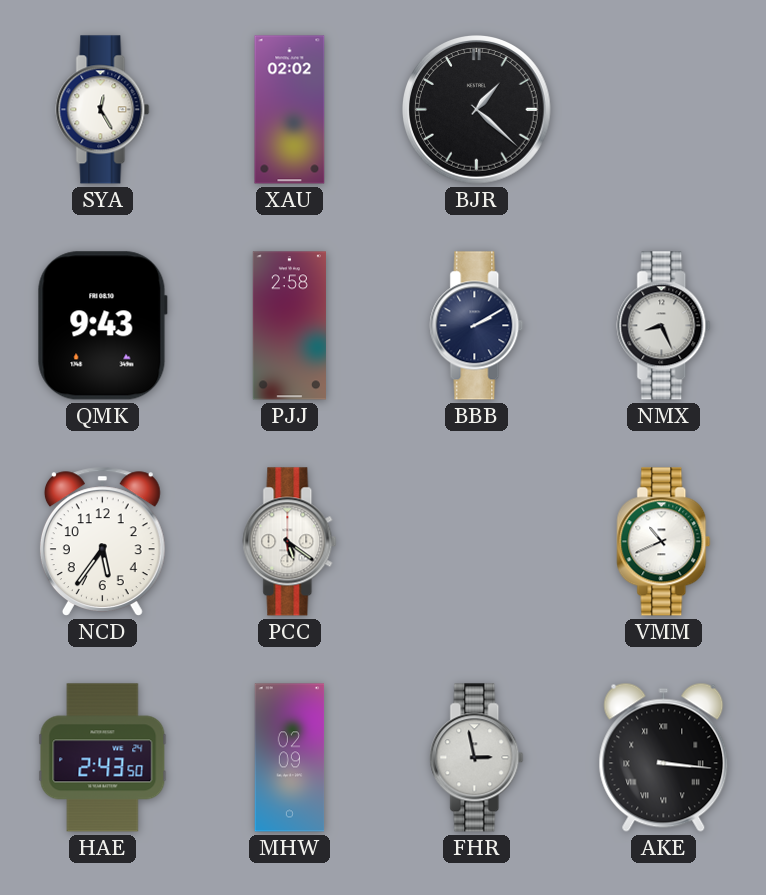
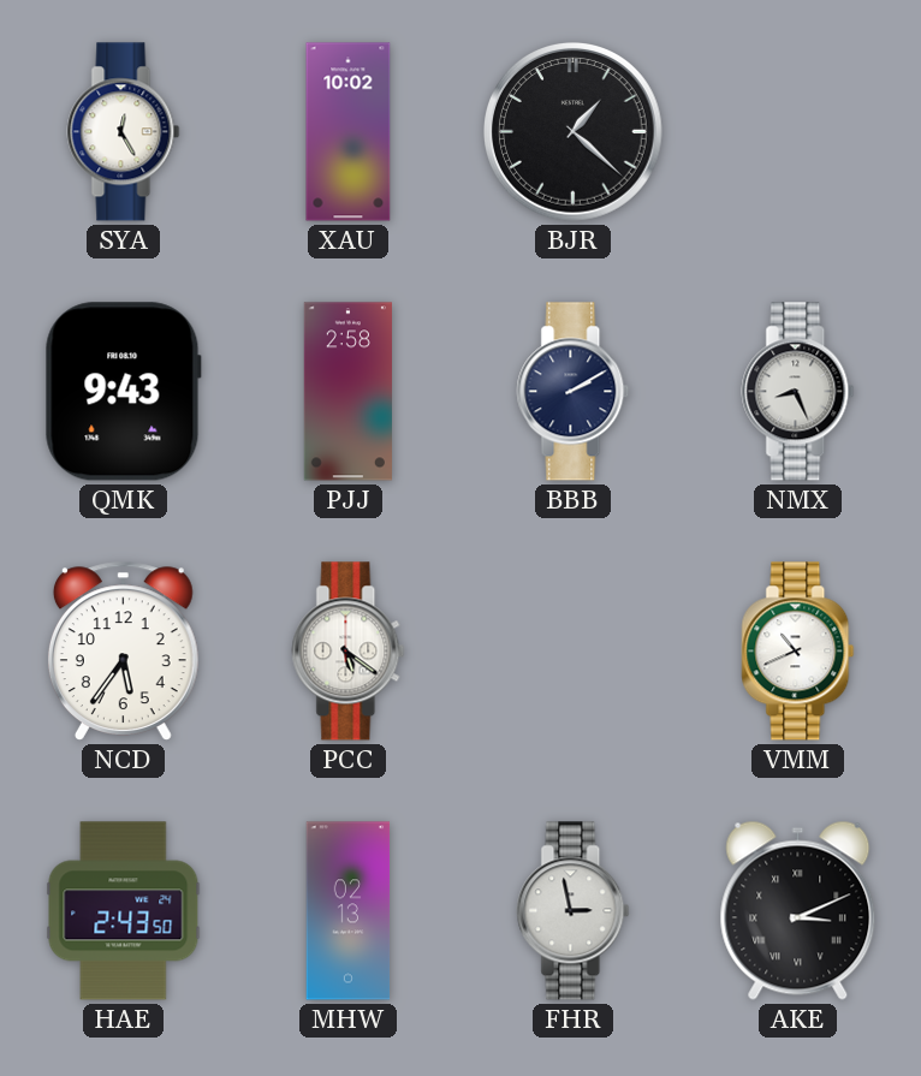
XAU: 02:02 -> 10:02 (349, 132)
MHW: 02:09 -> 02:13 (349, 911)
AKE: 3:16 -> 3:11 (798, 910)
